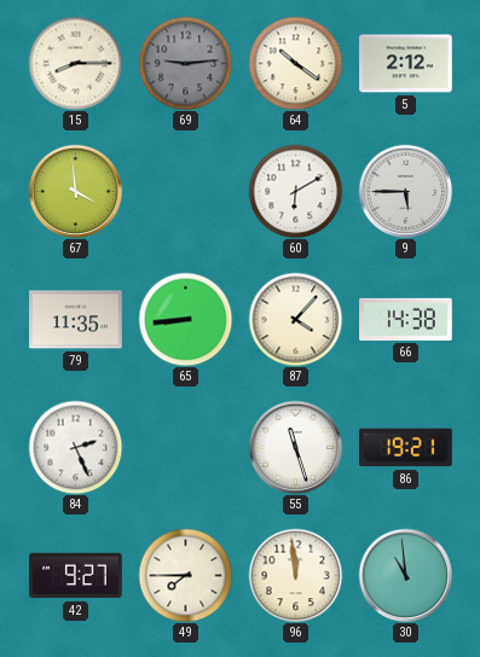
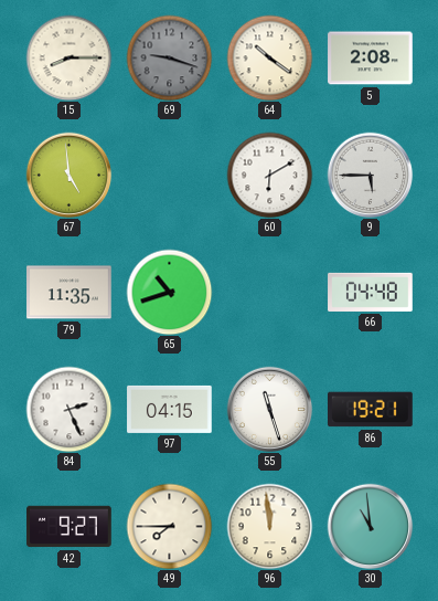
69: 9:14 -> 9:18 (169, 57)
5: 2:12 -> 2:08 (371, 59)
67: 3:59 -> 4:59 (68, 175)
65: 8:44 -> 10:42 (169, 292)
87: 4:07 -> none (295, 319)
66: 14:38 -> 04:48 (371, 292)
97: none -> 04:15 (170, 409)
